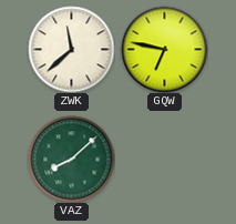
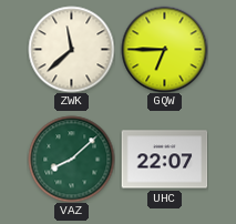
GQW: 6:47 -> 6:45 (164, 49)
UHC: none -> 22:07 (164, 160)
